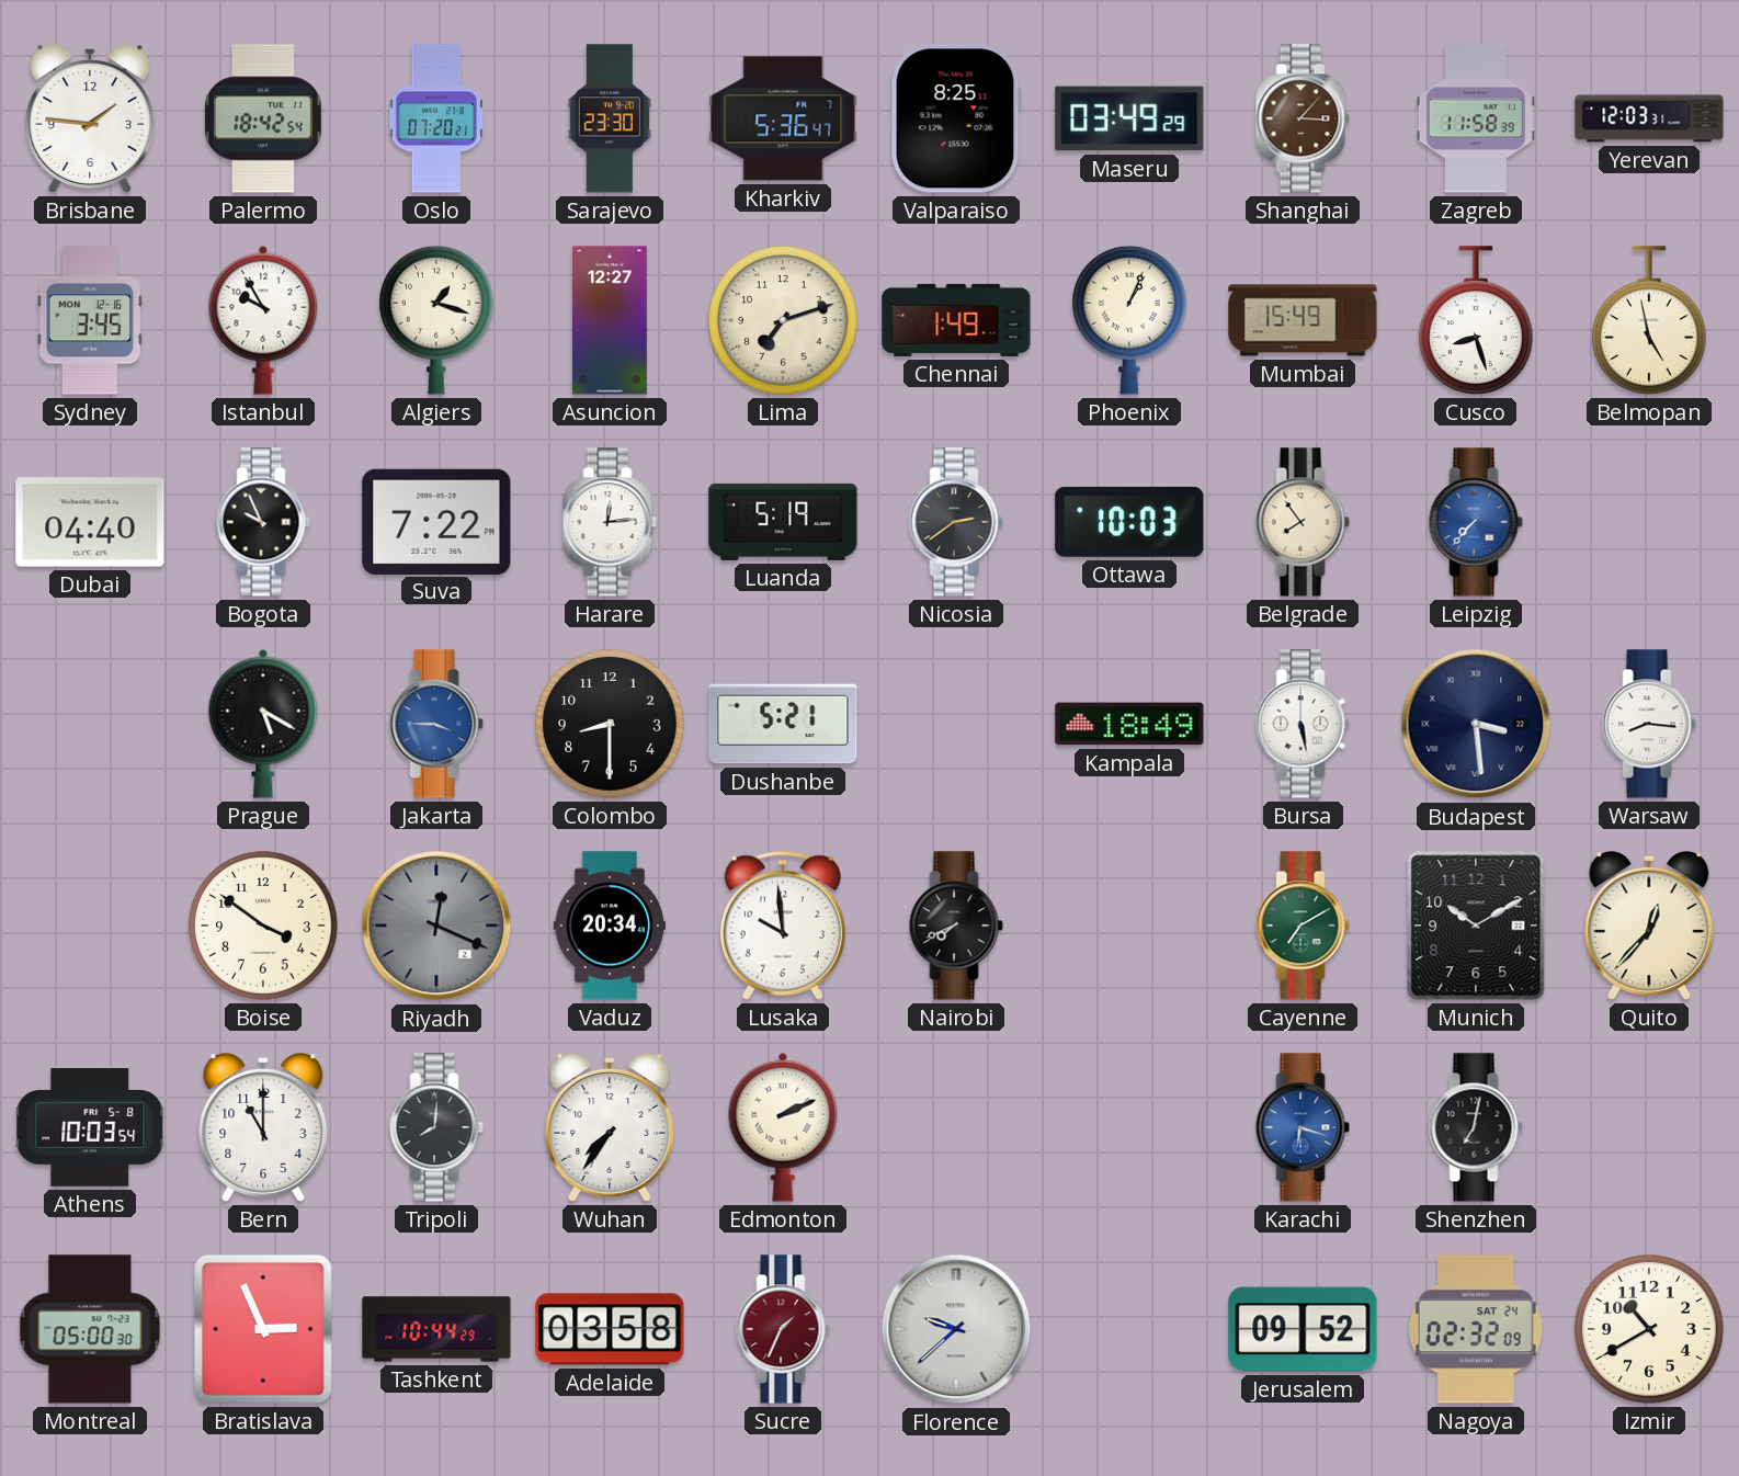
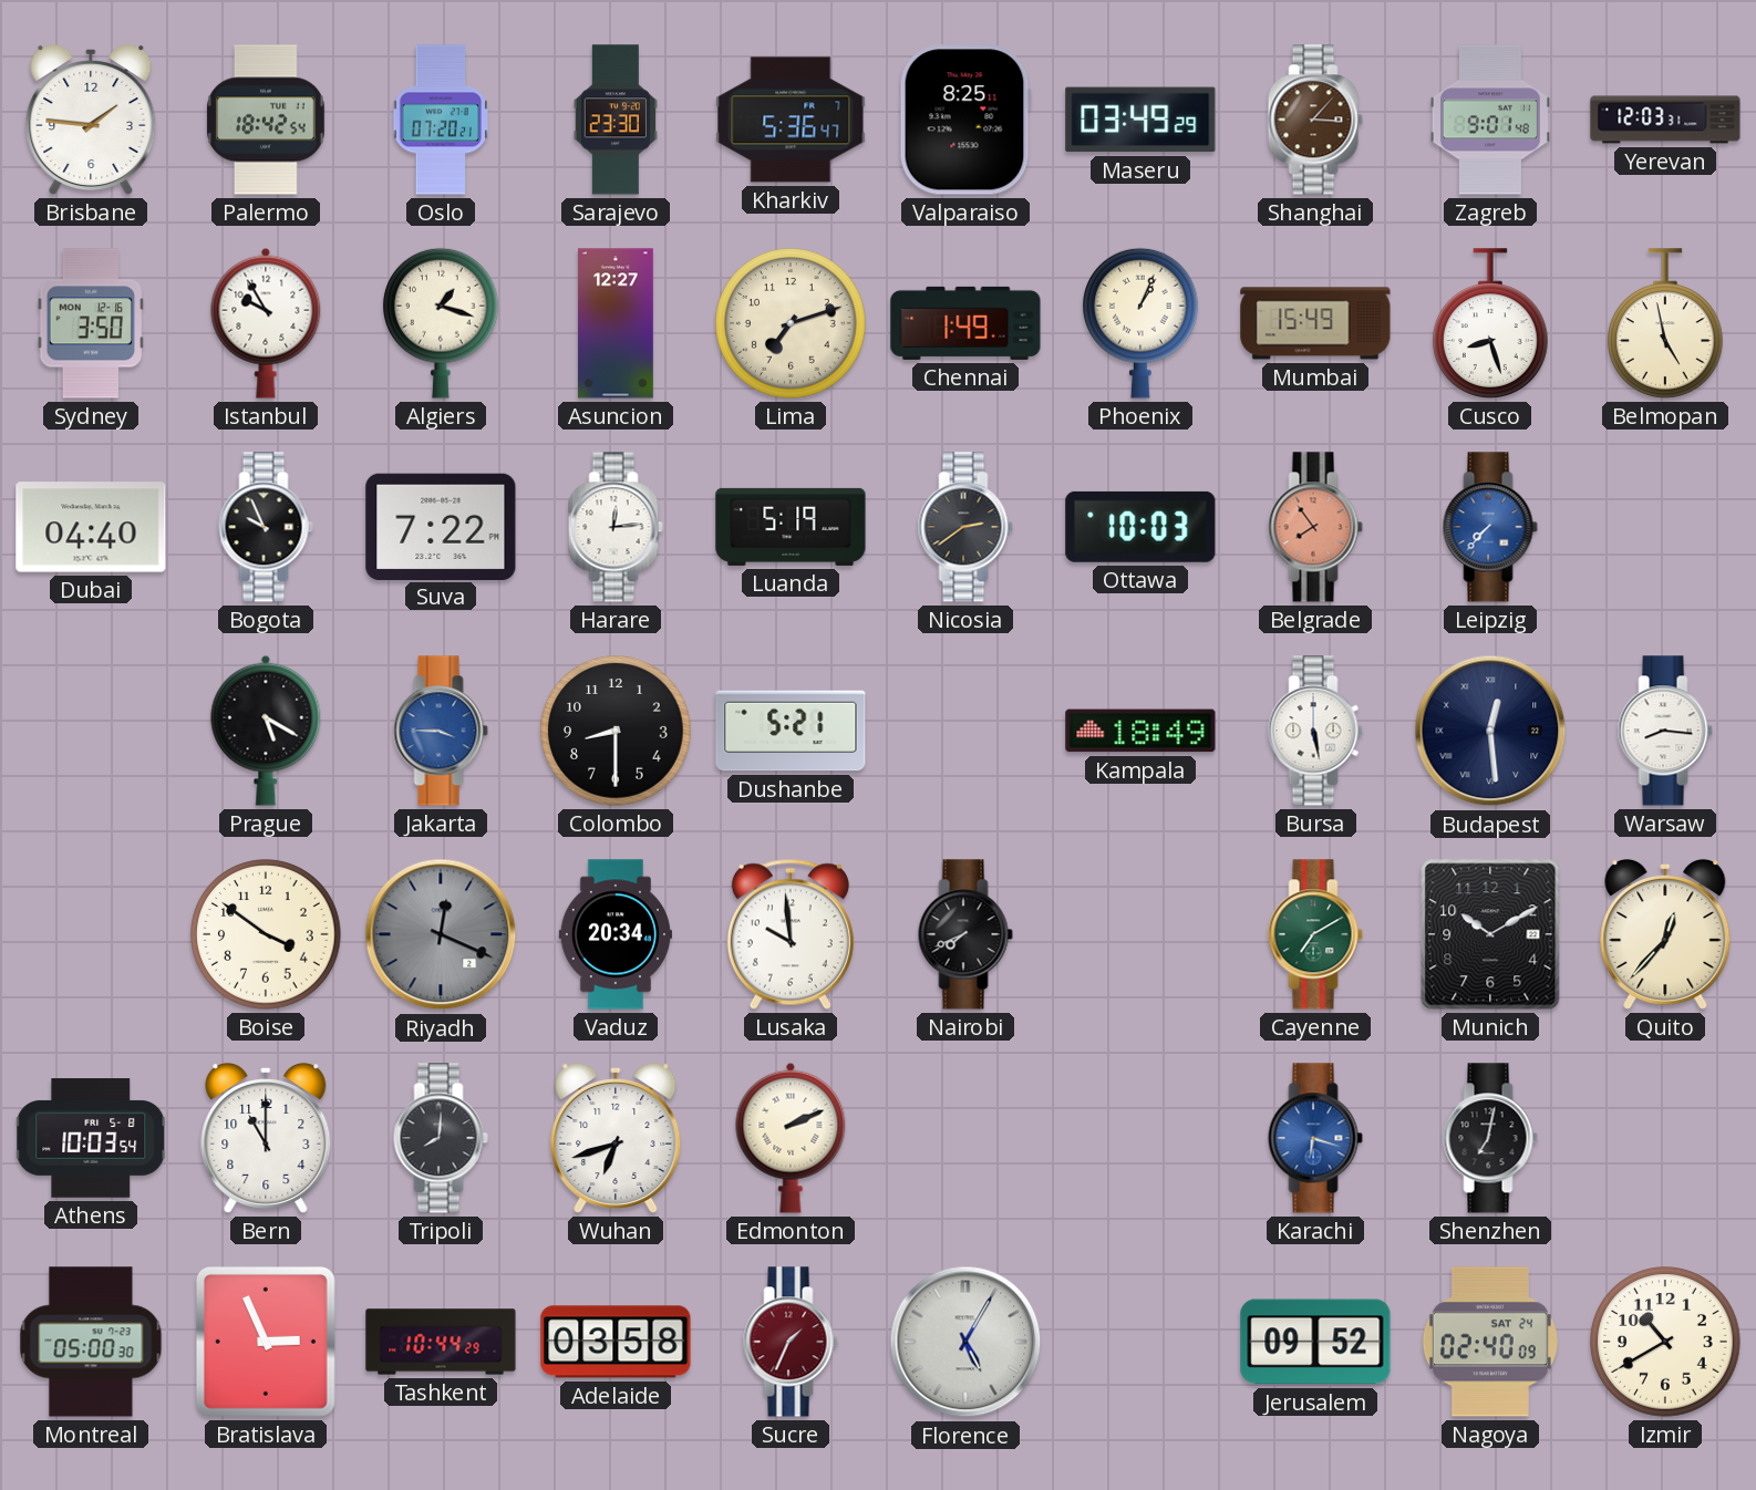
Zagreb: 11:58 -> 9:01 (1490, 120)
Sydney: 3:45 -> 3:50 (91, 323)
Belgrade dial: cream -> salmon (1315, 527)
Budapest: 3:29 -> 12:29 (1490, 731)
Wuhan: 7:36 -> 6:42 (616, 1138)
Florence: 9:38 -> 5:05 (965, 1342)
Nagoya: 02:32 -> 02:40 (1490, 1342)
